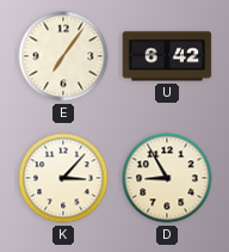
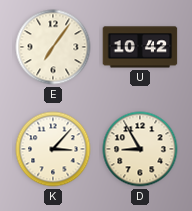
U: 6:42 -> 10:42 (140, 47)
